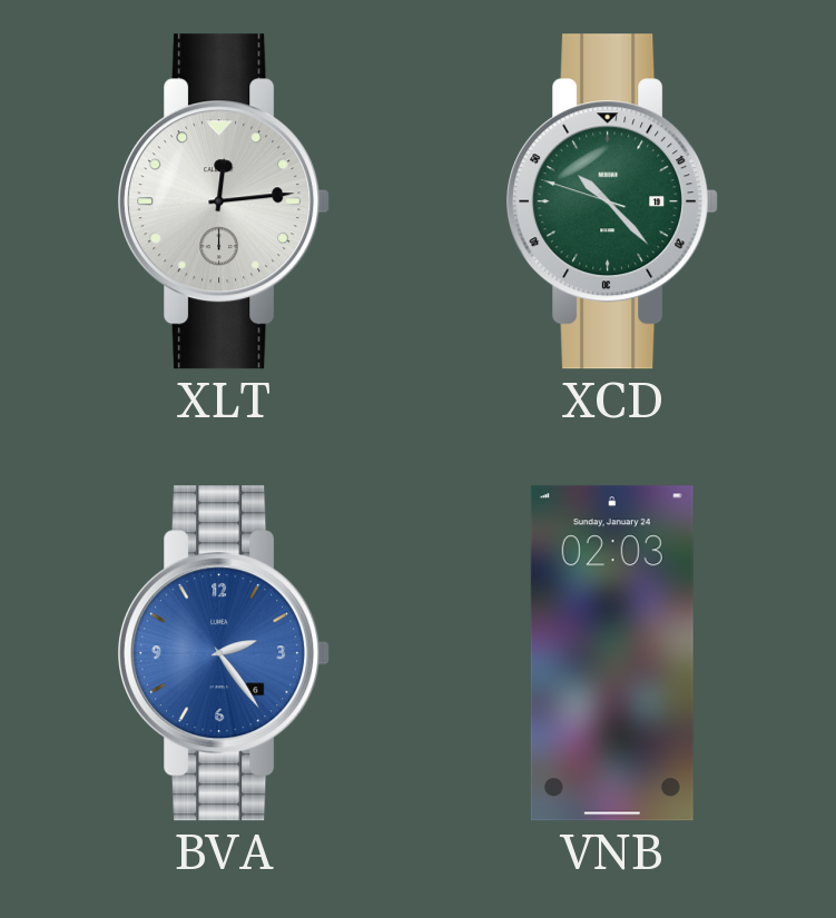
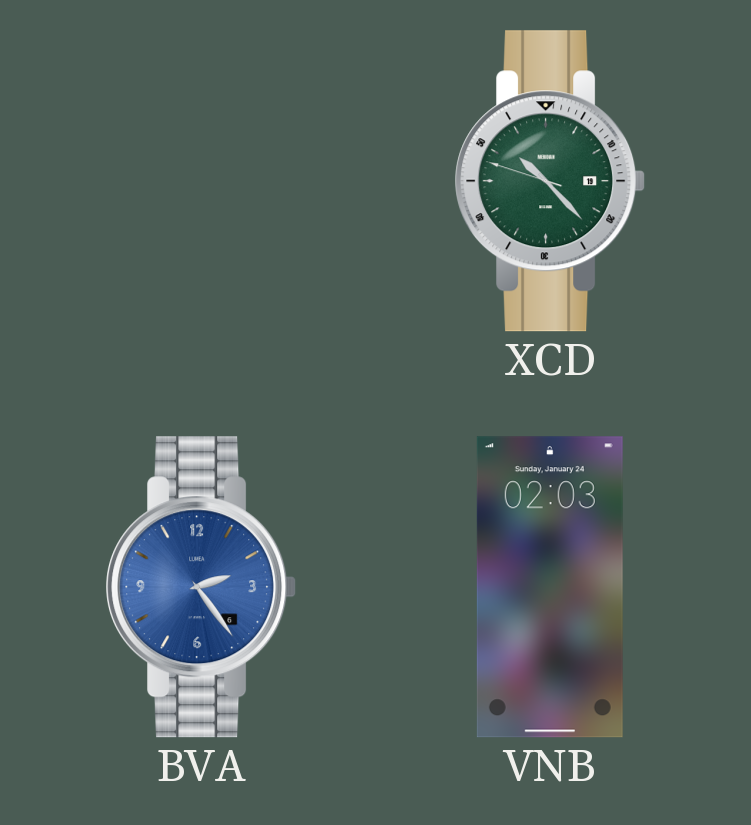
XLT: 12:14 -> none (224, 201)
